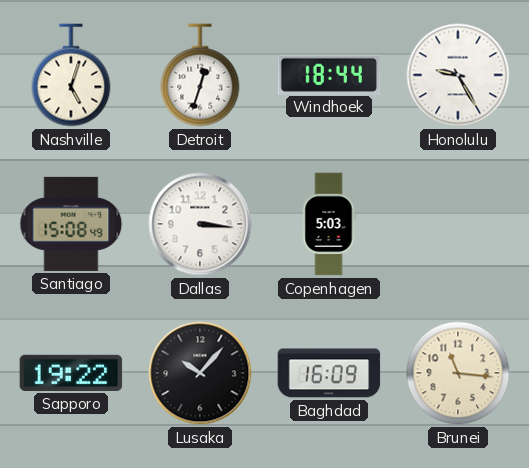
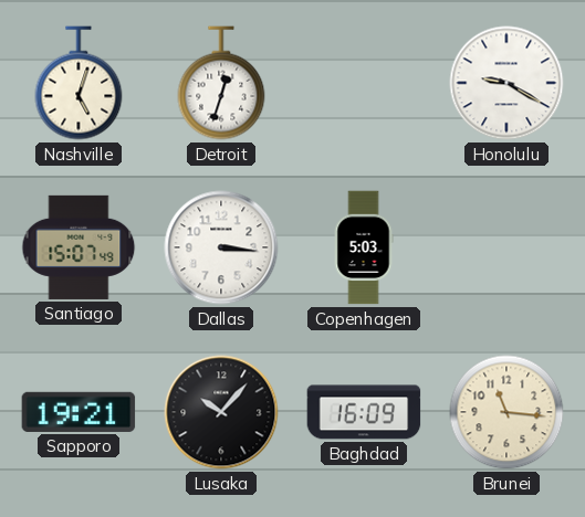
Windhoek: 18:44 -> none (329, 74)
Honolulu: 9:25 -> 9:20 (506, 83)
Santiago: 15:08 -> 15:07 (79, 247)
Sapporo: 19:22 -> 19:21 (79, 412)
